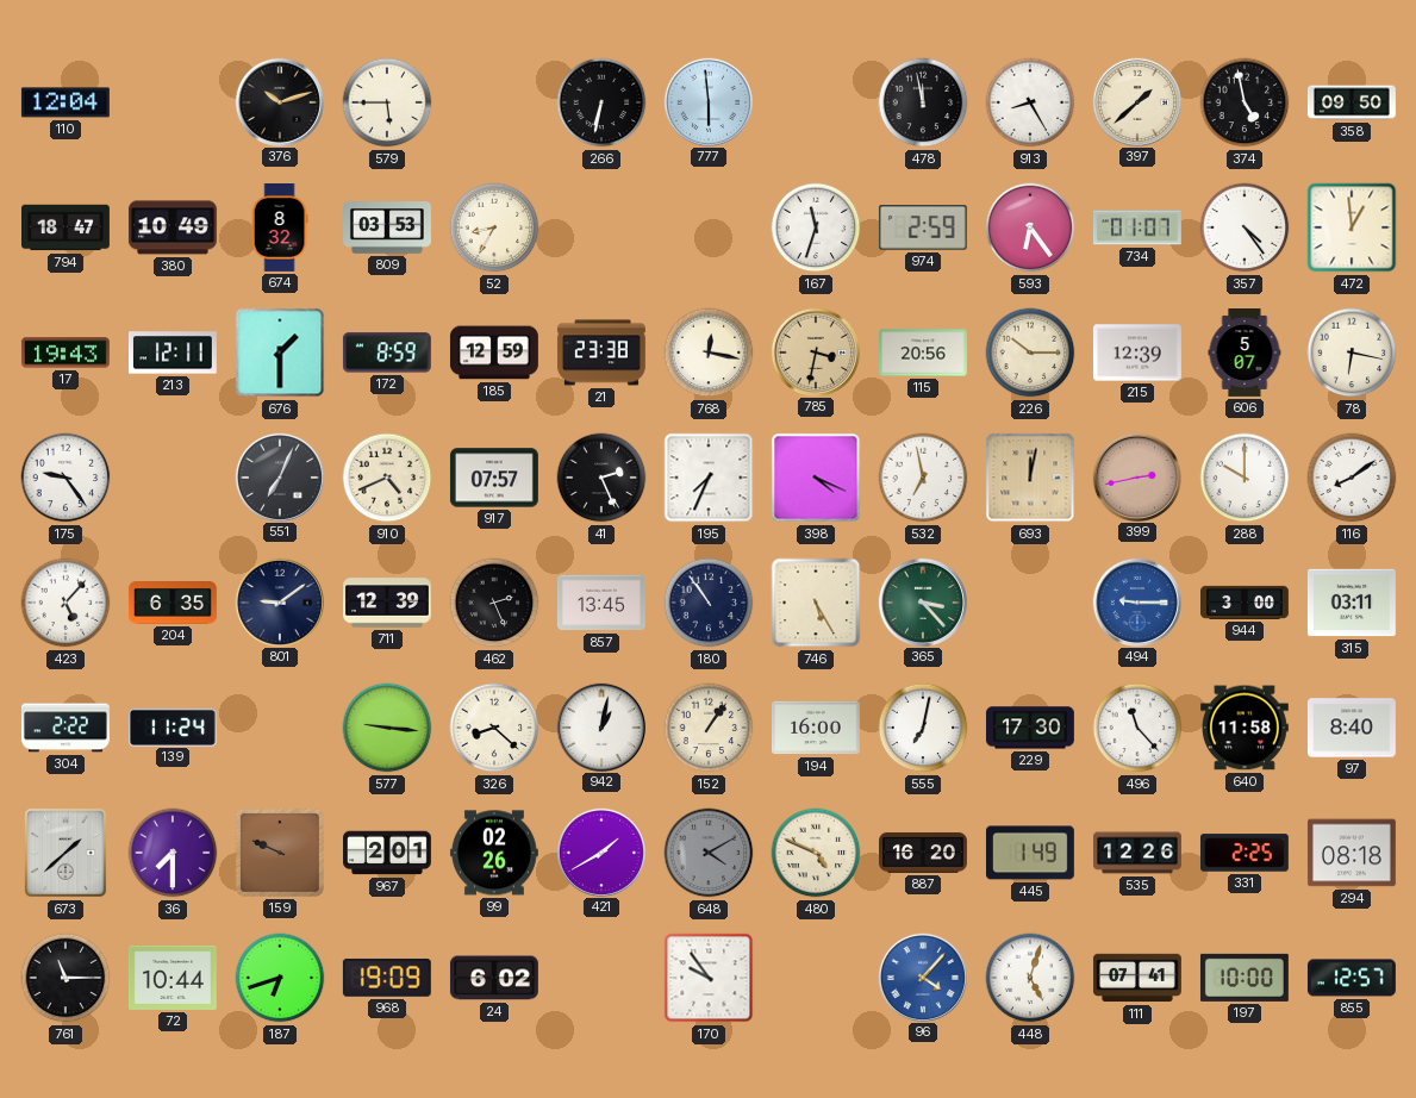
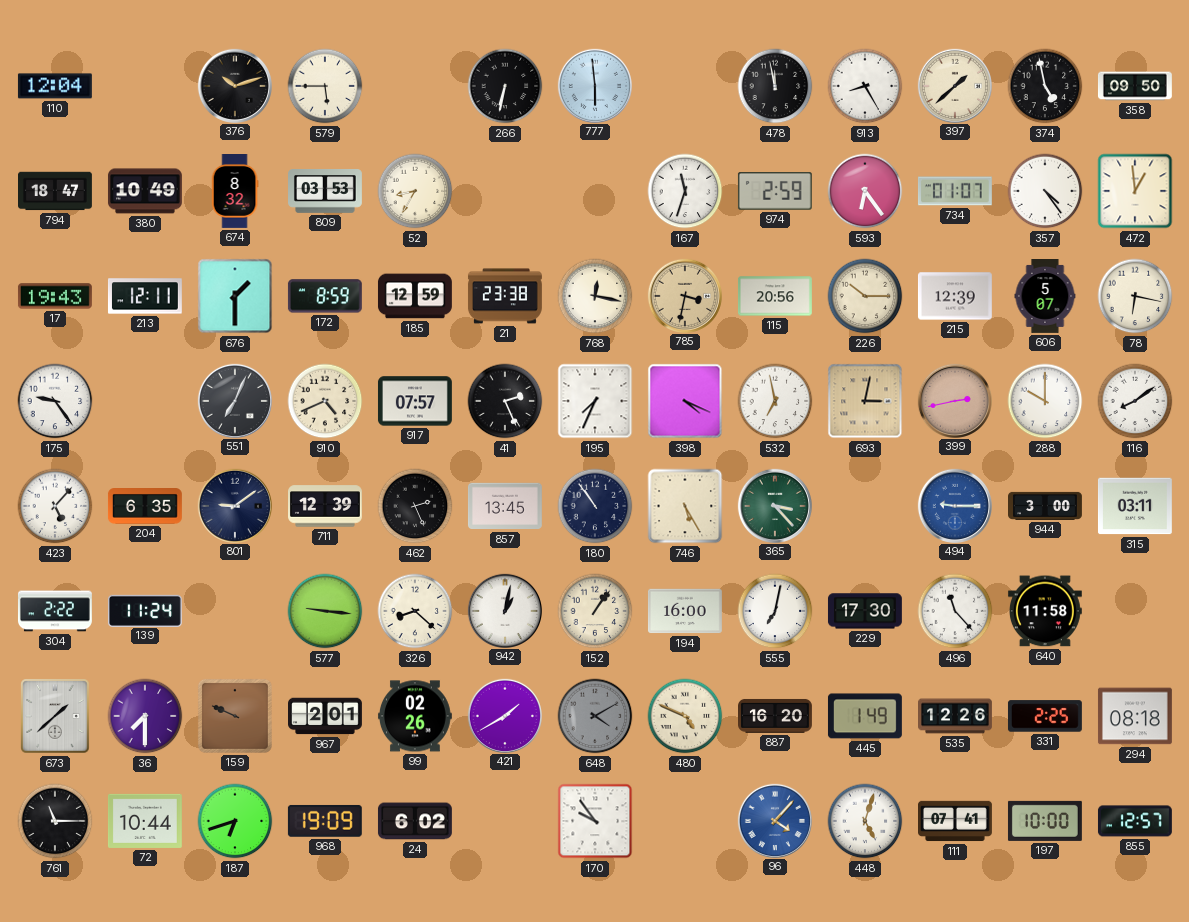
693: 12:02 -> 3:02 (865, 401)
97: 8:40 -> none (1352, 728)
